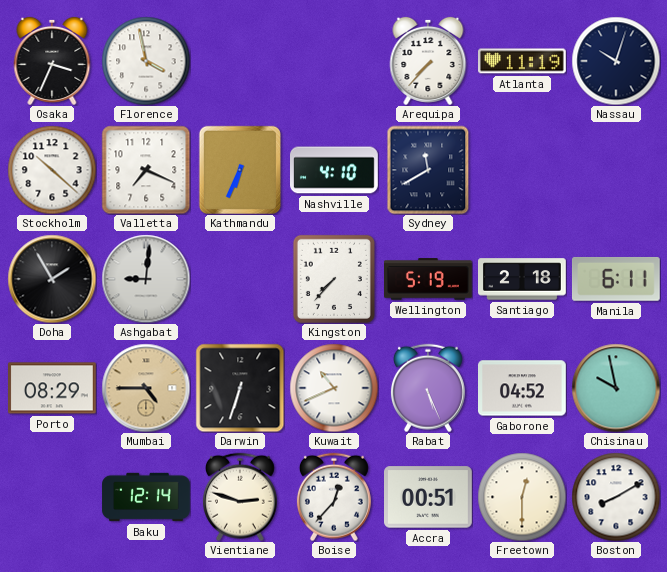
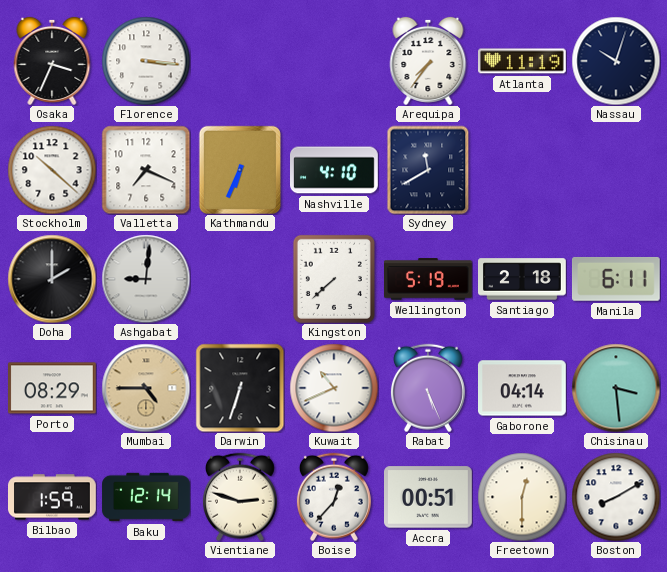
Florence: 3:58 -> 3:16 (146, 61)
Arequipa: 7:37 -> 7:36 (428, 61)
Doha: 1:55 -> 2:00 (52, 279)
Kingston: 7:37 -> 7:38 (334, 279)
Gaborone: 04:52 -> 04:14 (523, 388)
Chisinau: 9:58 -> 3:29 (616, 388)
Bilbao: none -> 1:59 (53, 497)
